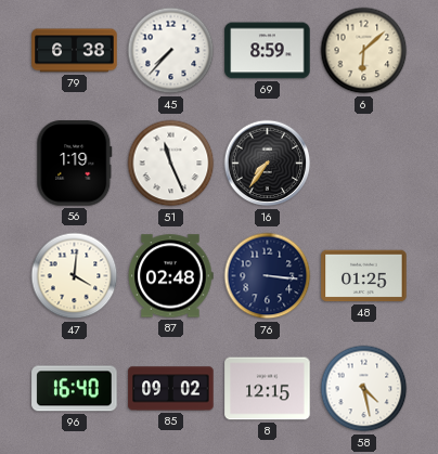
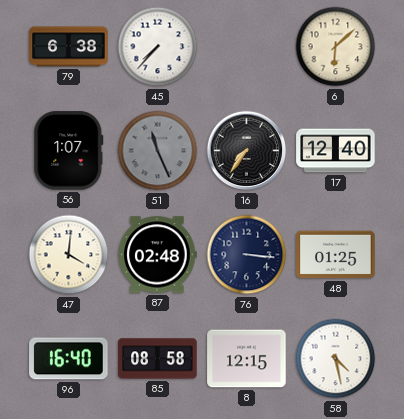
69: 8:59 -> none (268, 51)
56: 1:19 -> 1:07 (69, 151)
51 dial: white -> grey (158, 151)
17: none -> 12:40 (336, 151)
85: 09:02 -> 08:58 (158, 359)
